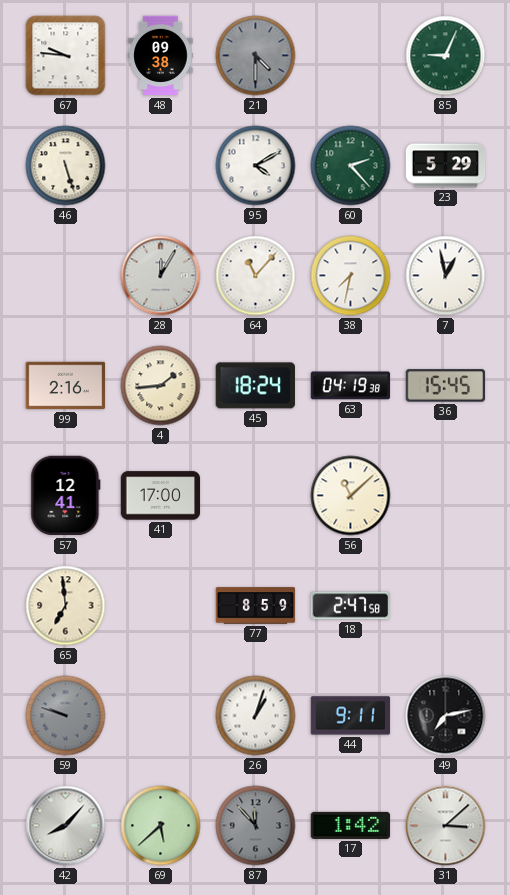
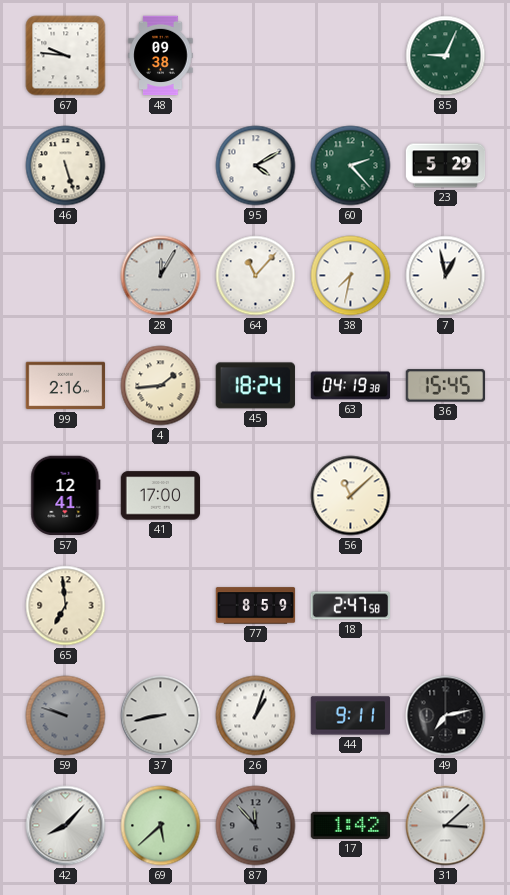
21: 4:30 -> none (256, 56)
37: none -> 8:43 (161, 716)
